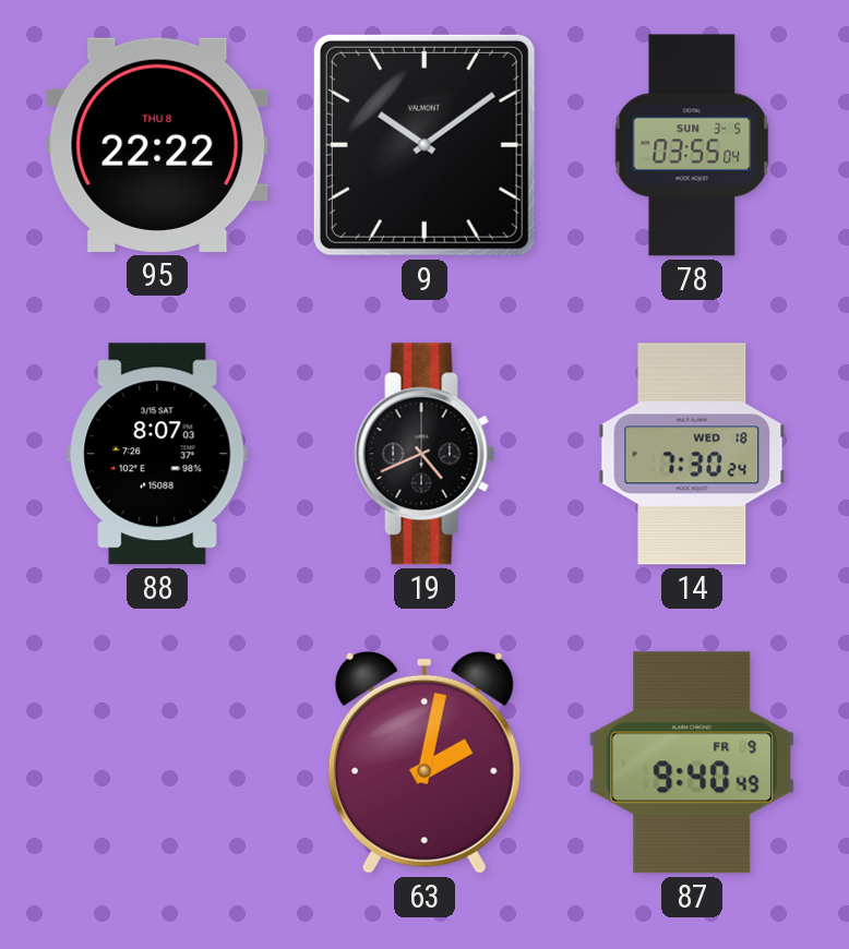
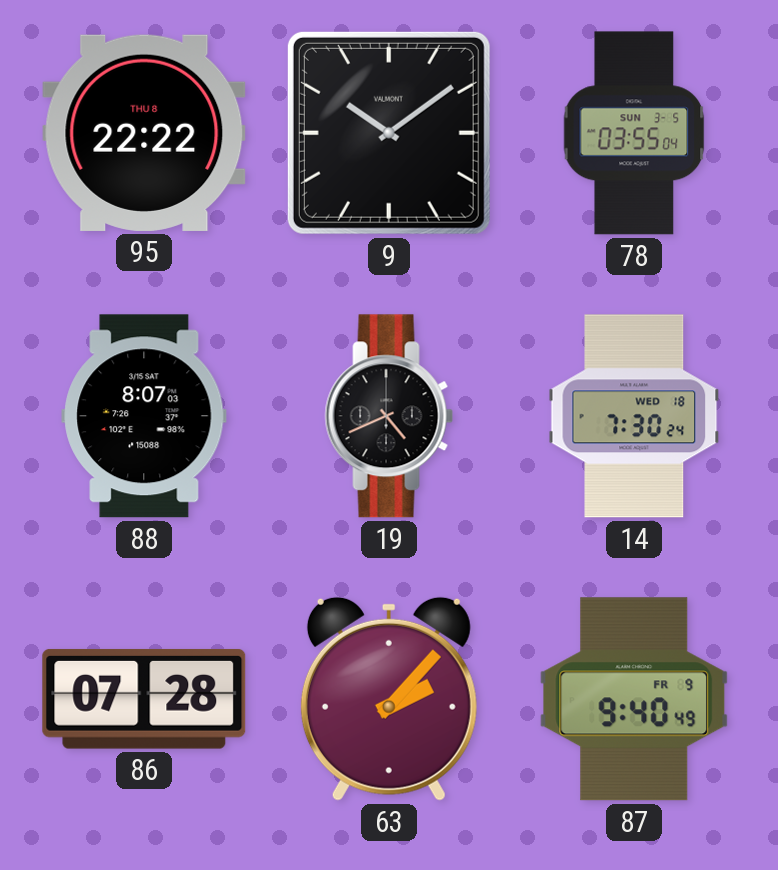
86: none -> 07:28 (144, 699)
63: 2:02 -> 2:07 (389, 699)
